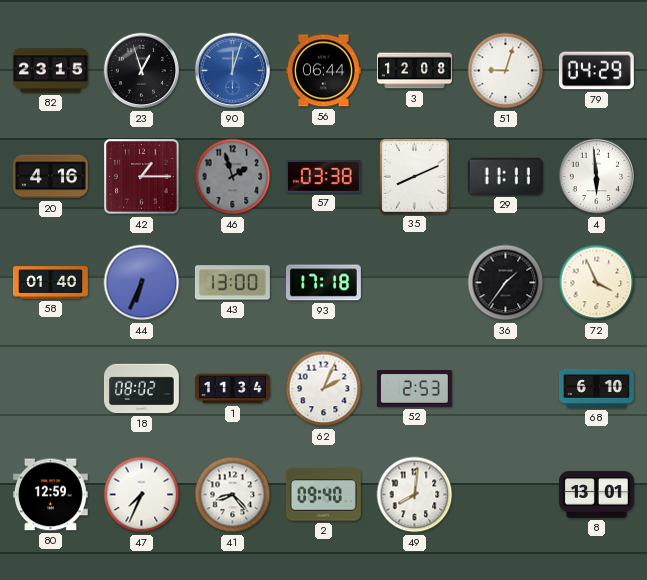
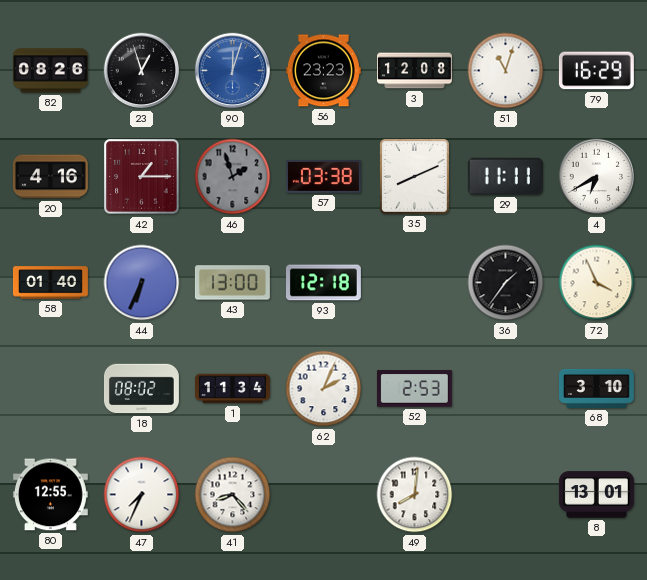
82: 23:15 -> 08:26 (50, 71)
56: 06:44 -> 23:23 (323, 71)
51: 9:03 -> 11:03 (506, 71)
79: 04:29 -> 16:29 (596, 71)
4: 5:59 -> 6:40 (597, 177)
93: 17:18 -> 12:18 (323, 283)
68: 6:10 -> 3:10 (597, 388)
80: 12:59 -> 12:55 (50, 495)
2: 09:40 -> none (323, 495)
